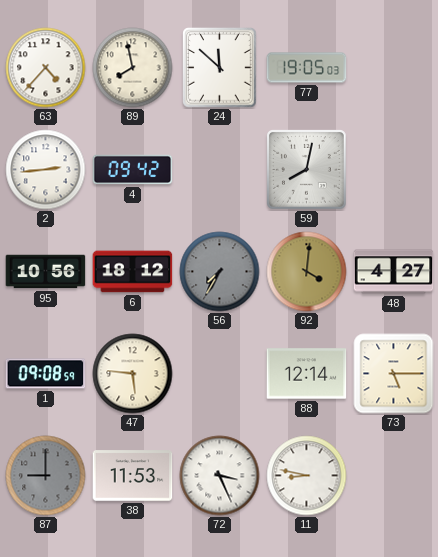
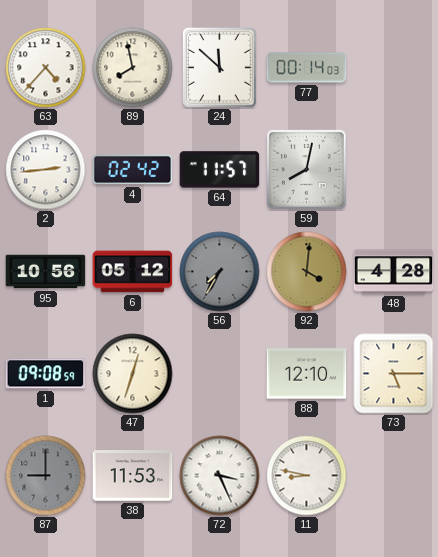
77: 19:05 -> 00:14 (307, 68)
4: 09:42 -> 02:42 (133, 170)
64: none -> 11:57 (220, 170)
6: 18:12 -> 05:12 (133, 272)
48: 4:27 -> 4:28 (394, 272)
47: 5:46 -> 12:33 (133, 374)
88: 12:14 -> 12:10 (307, 374)
